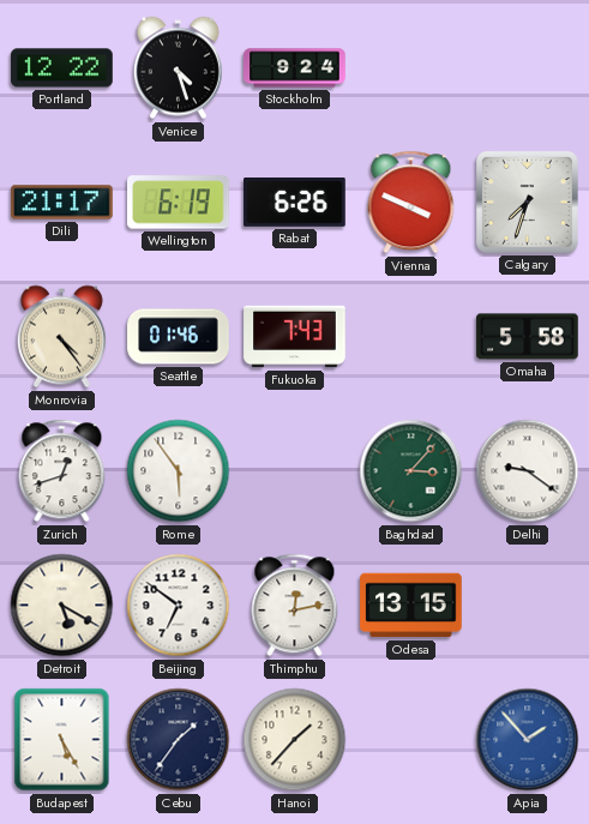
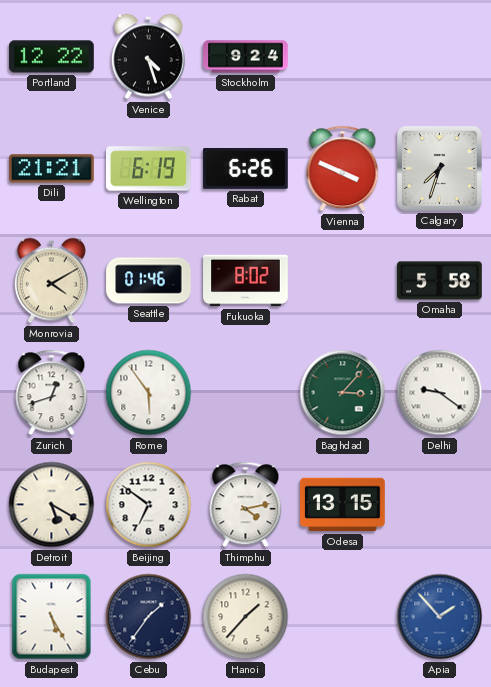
Dili: 21:17 -> 21:21 (52, 169)
Monrovia: 4:24 -> 4:10 (51, 281)
Fukuoka: 7:43 -> 8:02 (246, 281)
Thimphu: 12:13 -> 4:13 (246, 505)
